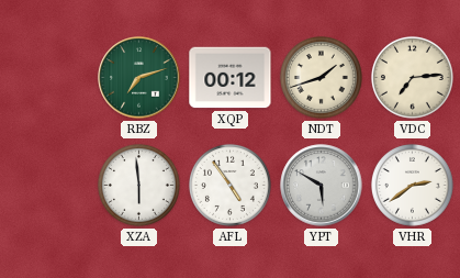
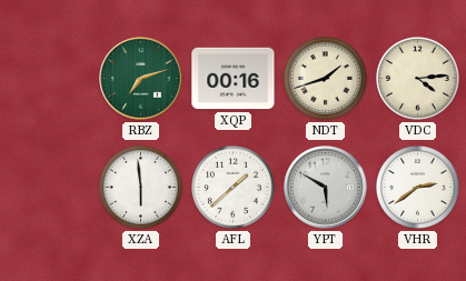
XQP: 00:12 -> 00:16 (234, 79)
VDC: 7:14 -> 4:14 (417, 78)
AFL: 4:54 -> 1:38 (232, 187)
